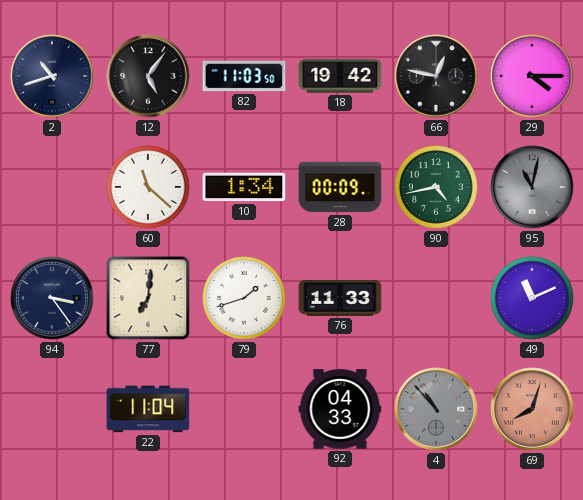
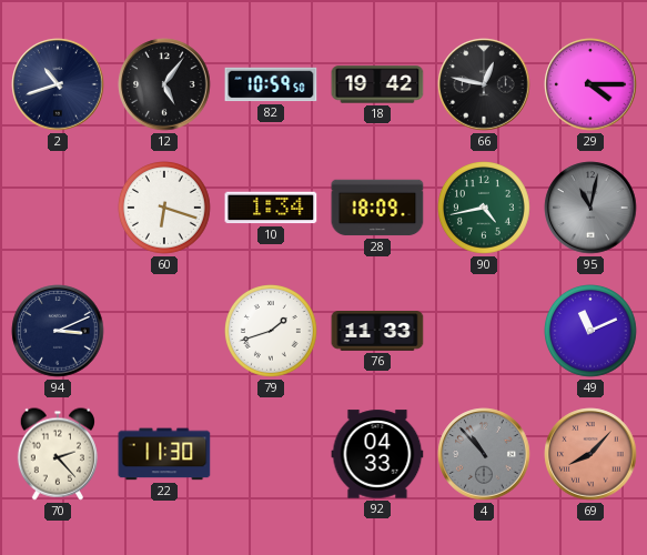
82: 11:03 -> 10:59 (271, 84)
60: 11:22 -> 6:18 (165, 209)
28: 00:09 -> 18:09 (377, 208)
94: 3:24 -> 3:11 (58, 331)
77: 7:01 -> none (148, 298)
70: none -> 2:23 (58, 454)
22: 11:04 -> 11:30 (164, 454)
69: 8:03 -> 8:07 (590, 454)
